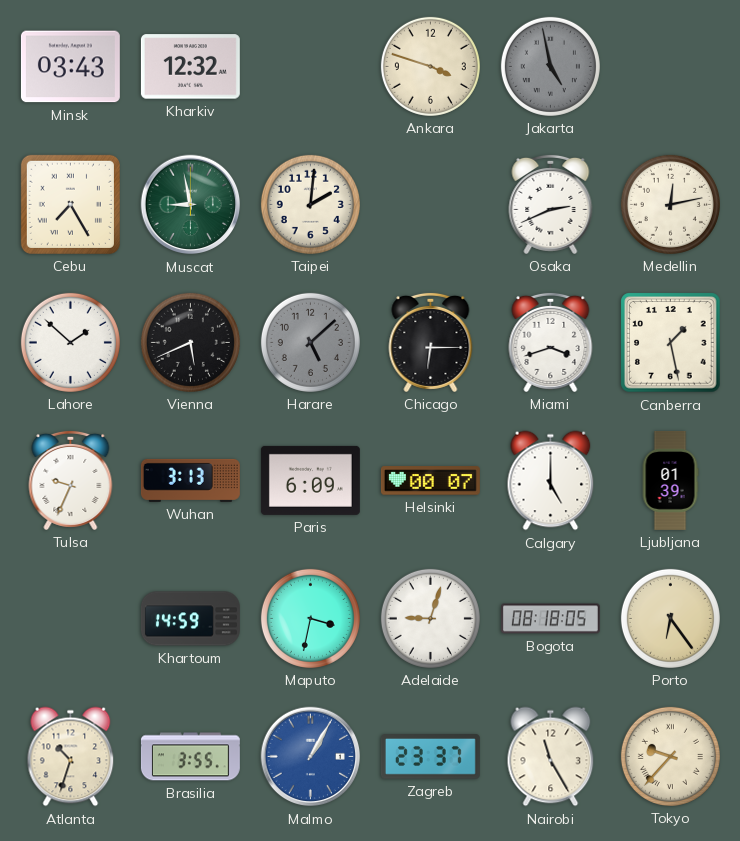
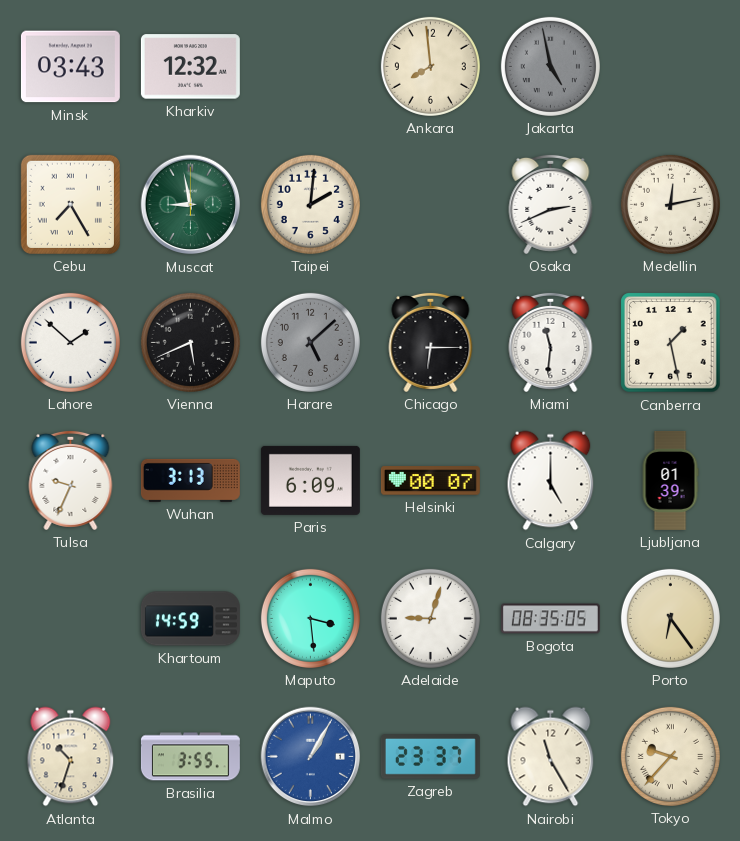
Ankara: 3:48 -> 7:59 (430, 66)
Miami: 3:42 -> 11:31 (551, 342)
Maputo: 3:32 -> 3:29 (310, 618)
Bogota: 08:18 -> 08:35 (550, 619)
